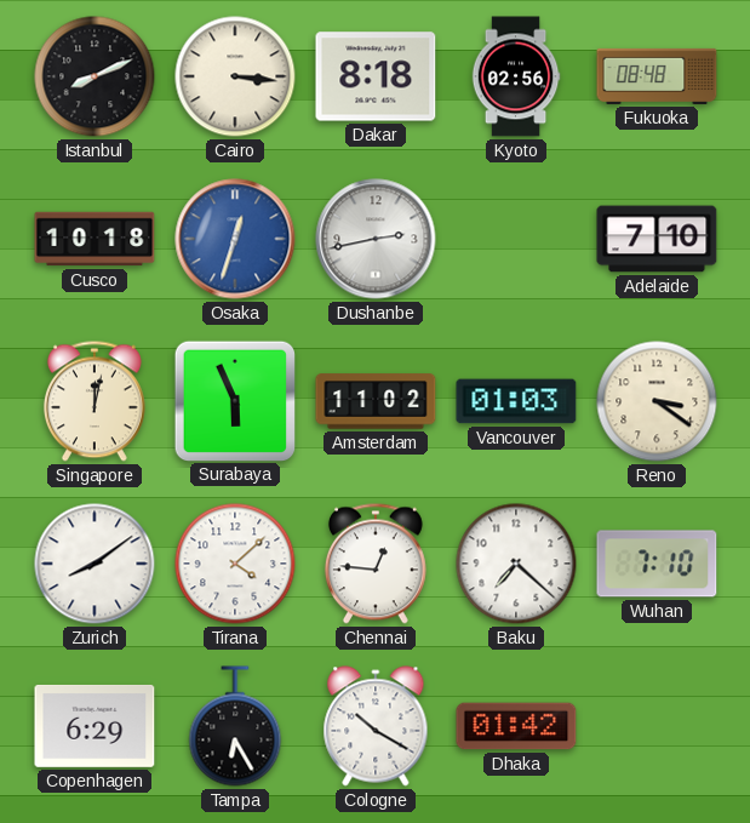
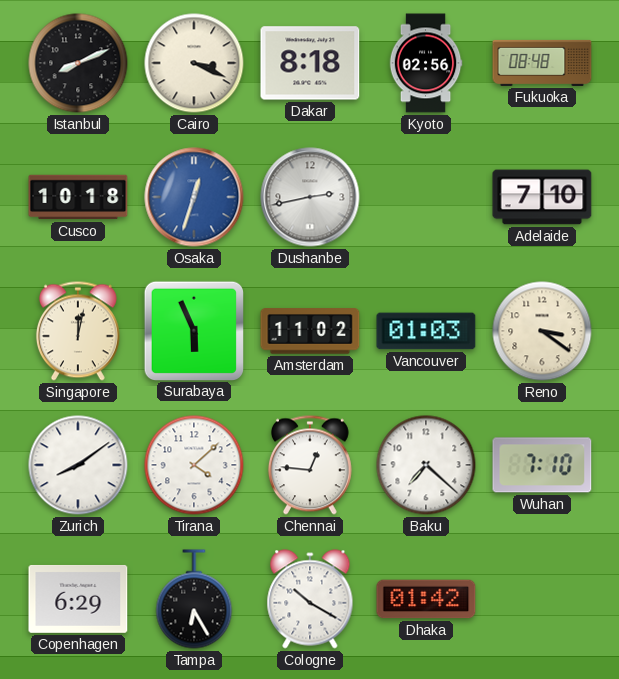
Cairo: 3:16 -> 3:19 (194, 63)
